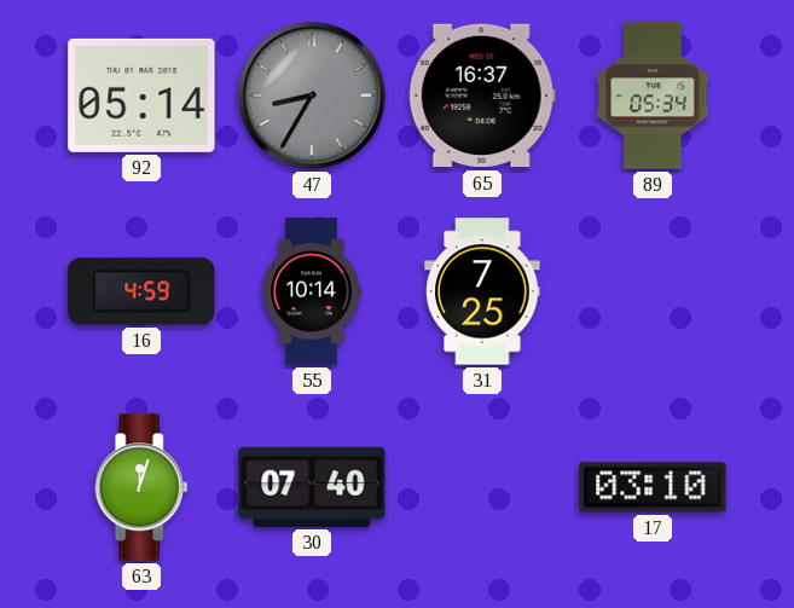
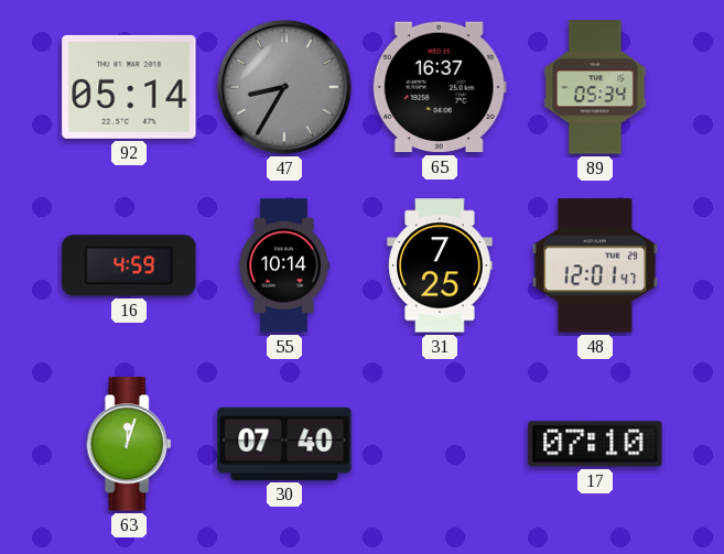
48: none -> 12:01 (595, 265)
17: 03:10 -> 07:10 (595, 444)
